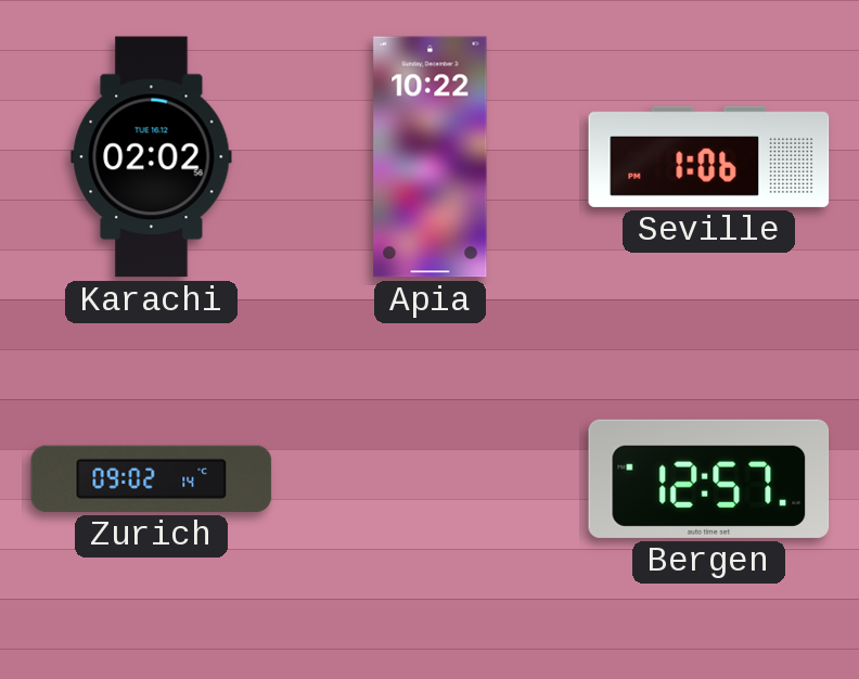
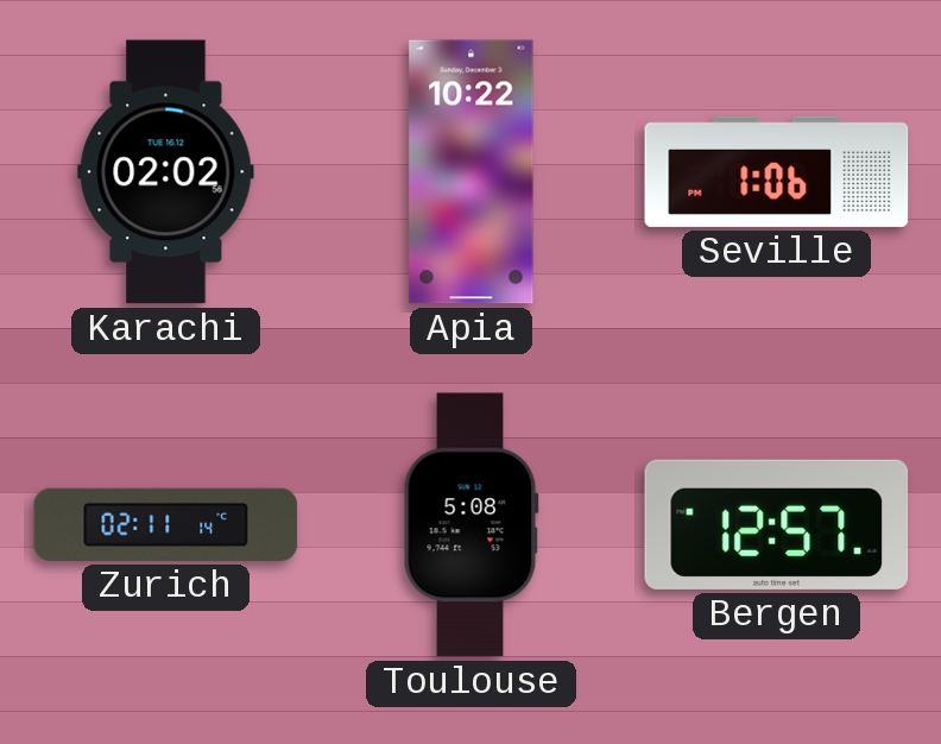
Zurich: 09:02 -> 02:11 (166, 524)
Toulouse: none -> 5:08 (470, 525)
